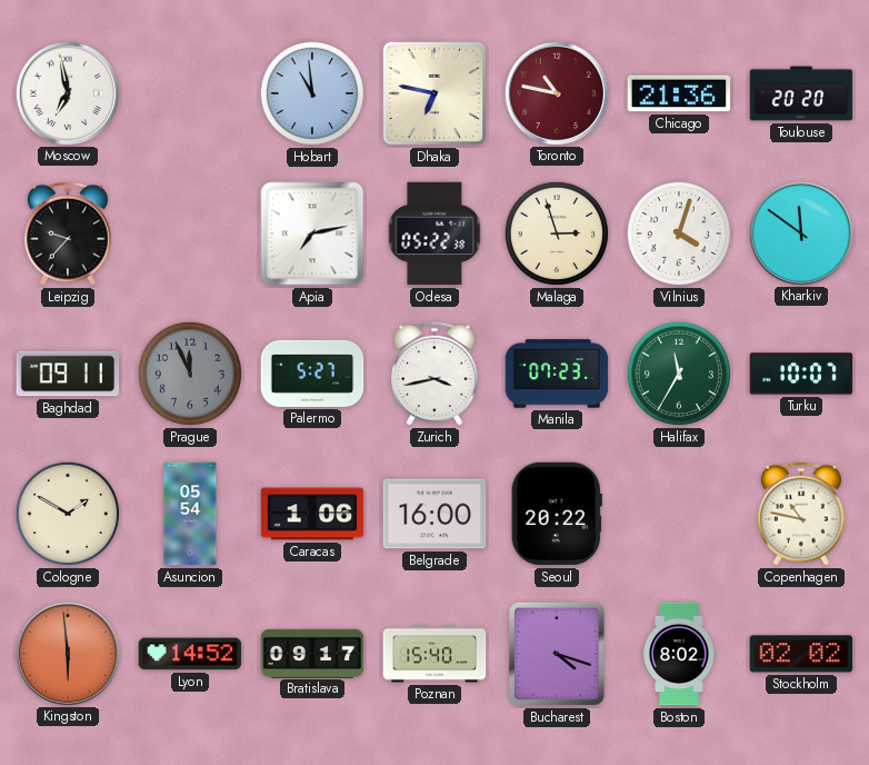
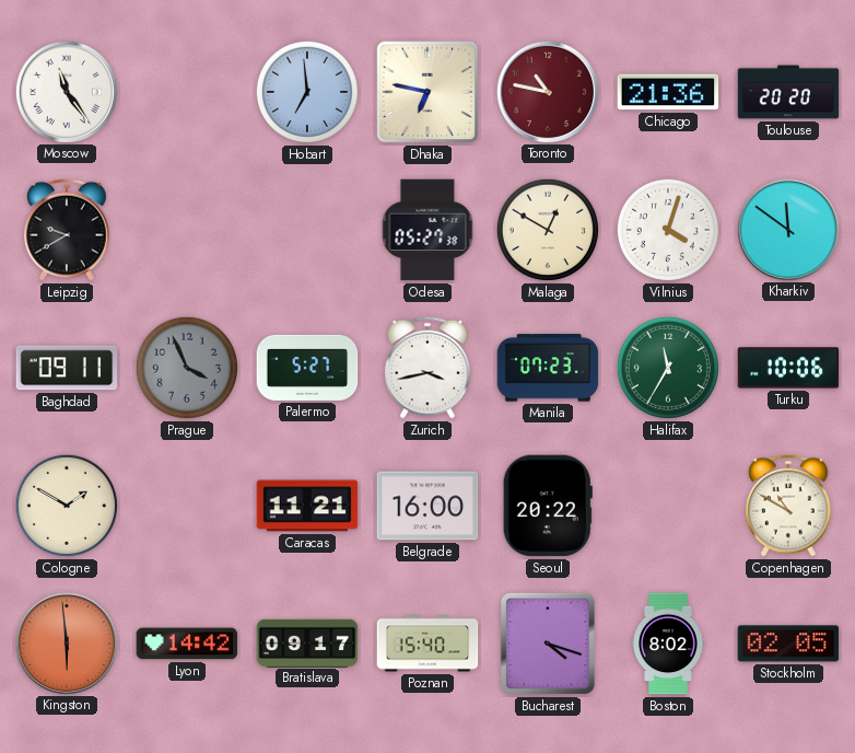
Moscow: 6:58 -> 11:24 (66, 91)
Hobart: 10:59 -> 6:59 (307, 92)
Leipzig: 9:37 -> 9:40 (68, 230)
Apia: 7:13 -> none (312, 234)
Odesa: 05:22 -> 05:27 (427, 230)
Malaga: 2:57 -> 12:50 (548, 230)
Prague: 11:56 -> 3:56 (187, 368)
Turku: 10:07 -> 10:06 (788, 368)
Asuncion: 05:54 -> none (190, 514)
Caracas: 1:06 -> 11:21 (307, 506)
Copenhagen: 10:47 -> 10:50 (789, 506)
Lyon: 14:52 -> 14:42 (187, 644)
Stockholm: 02:02 -> 02:05 (788, 644)
